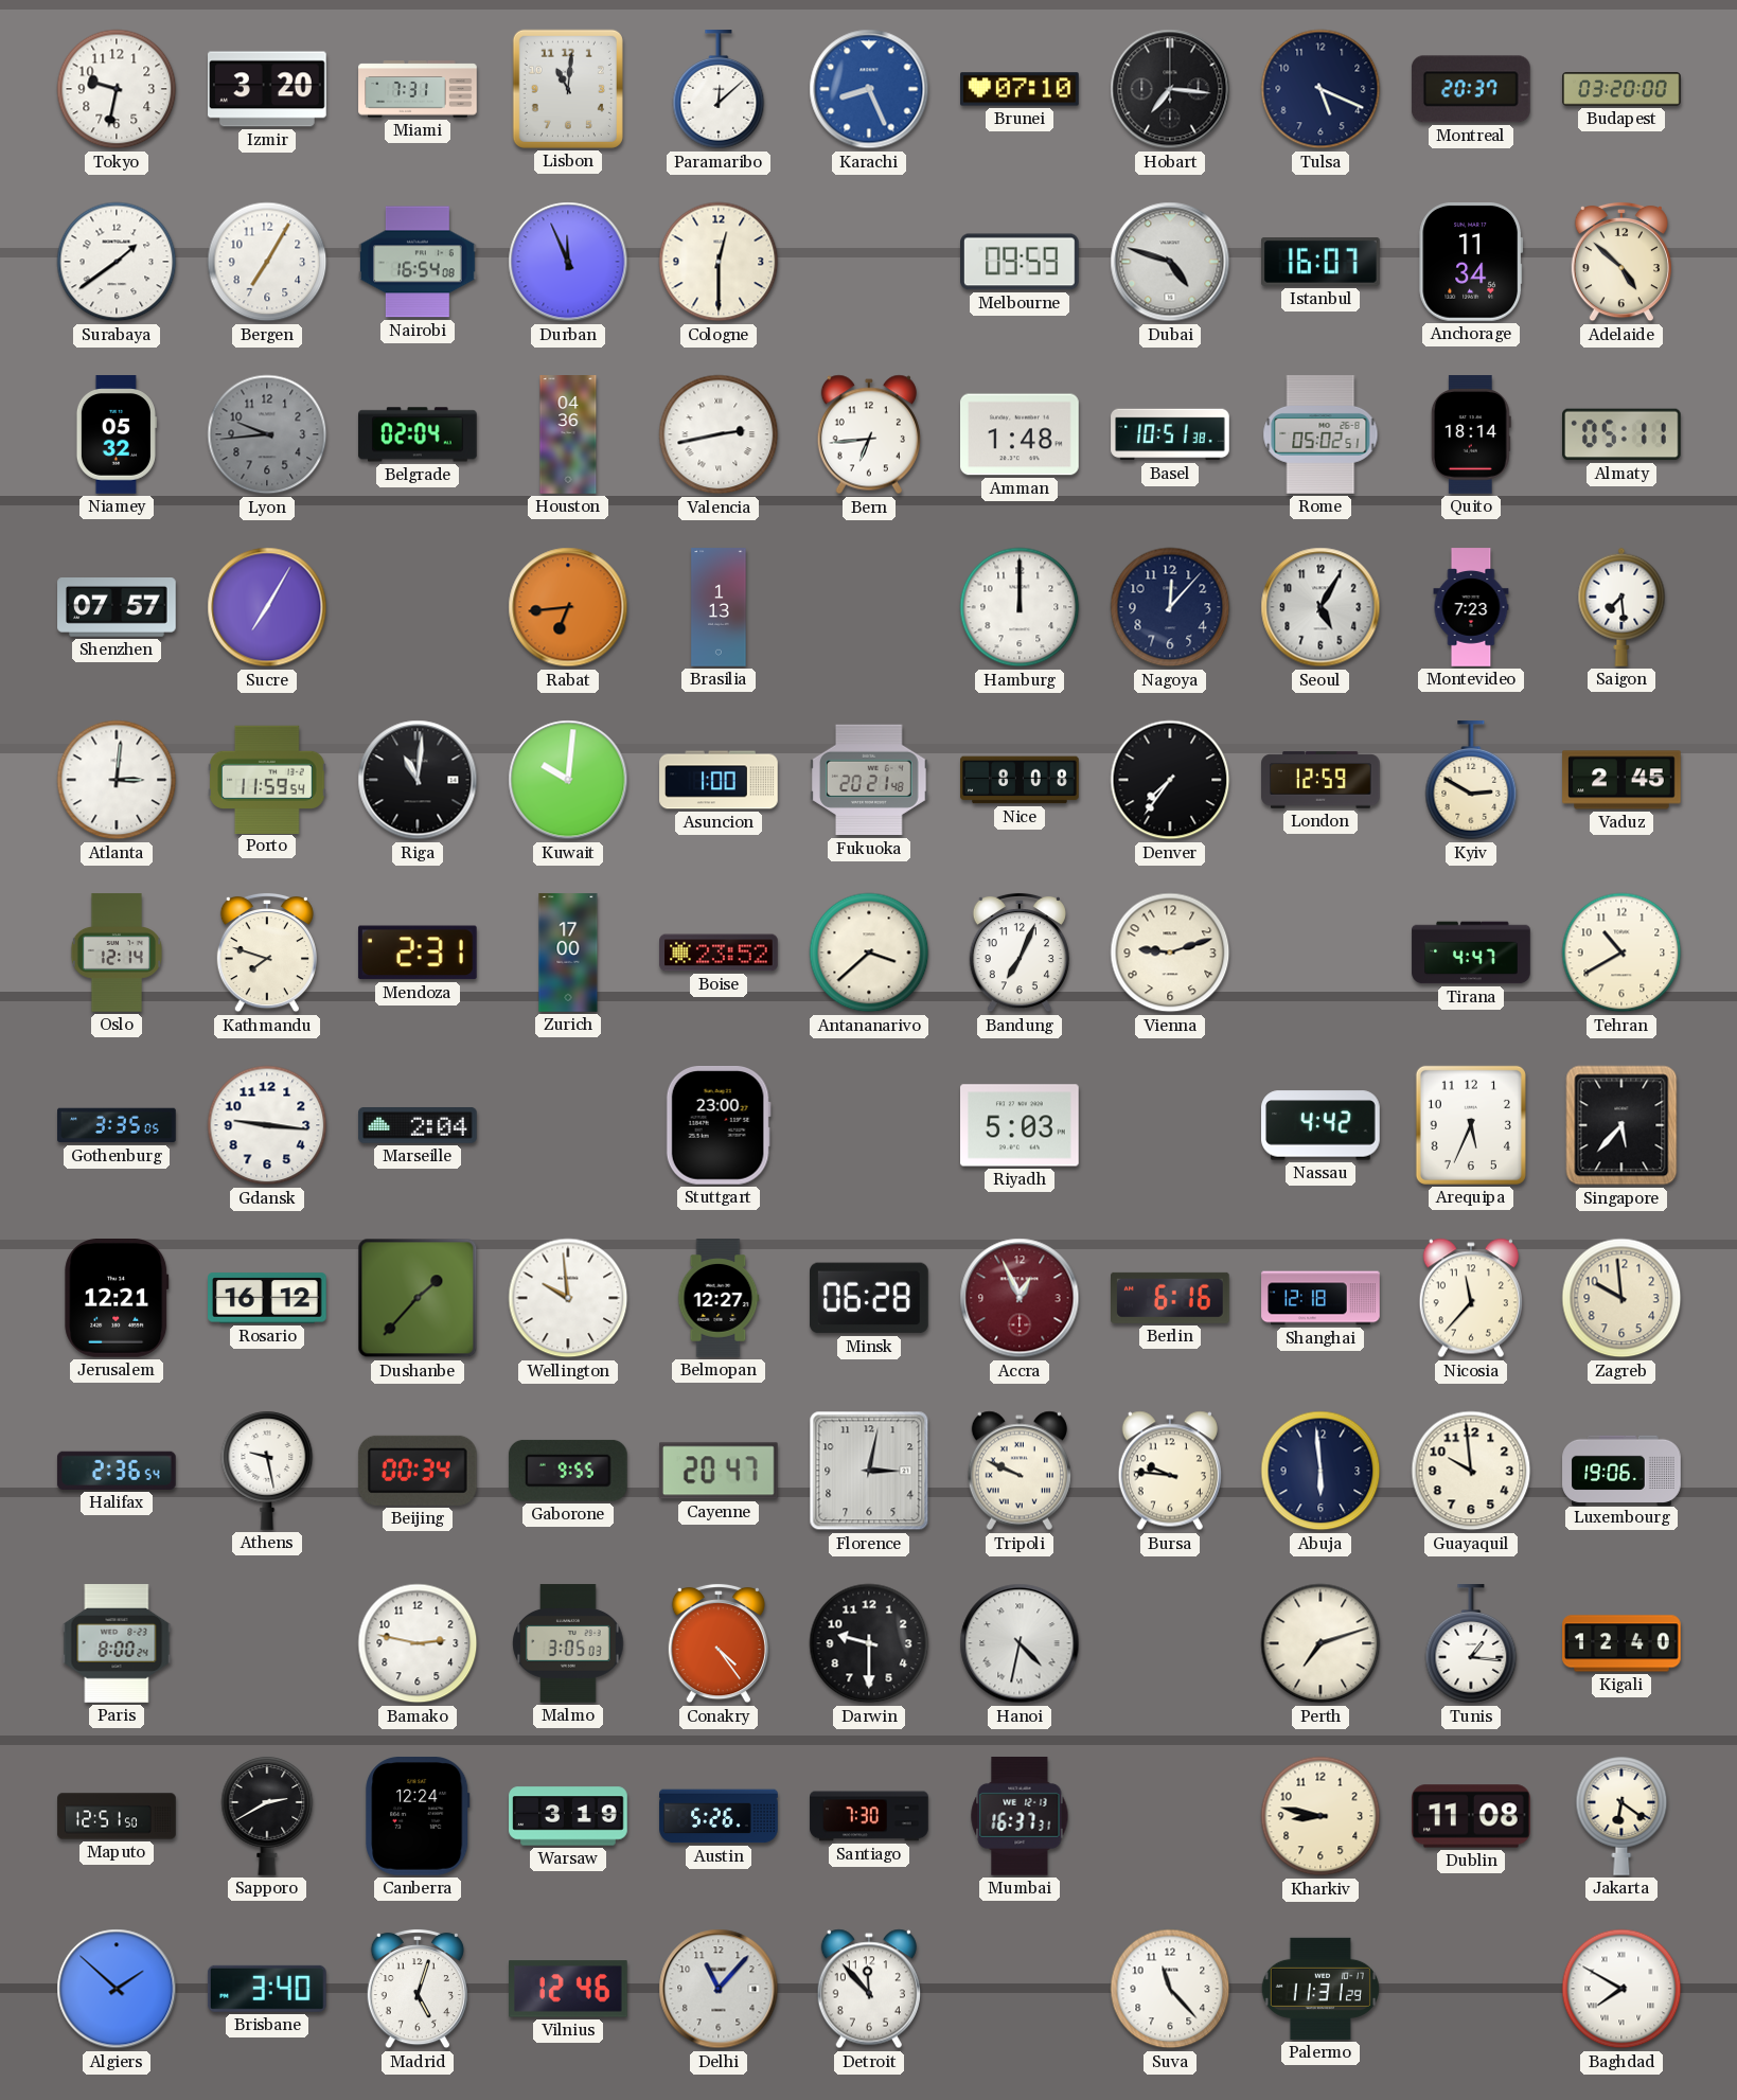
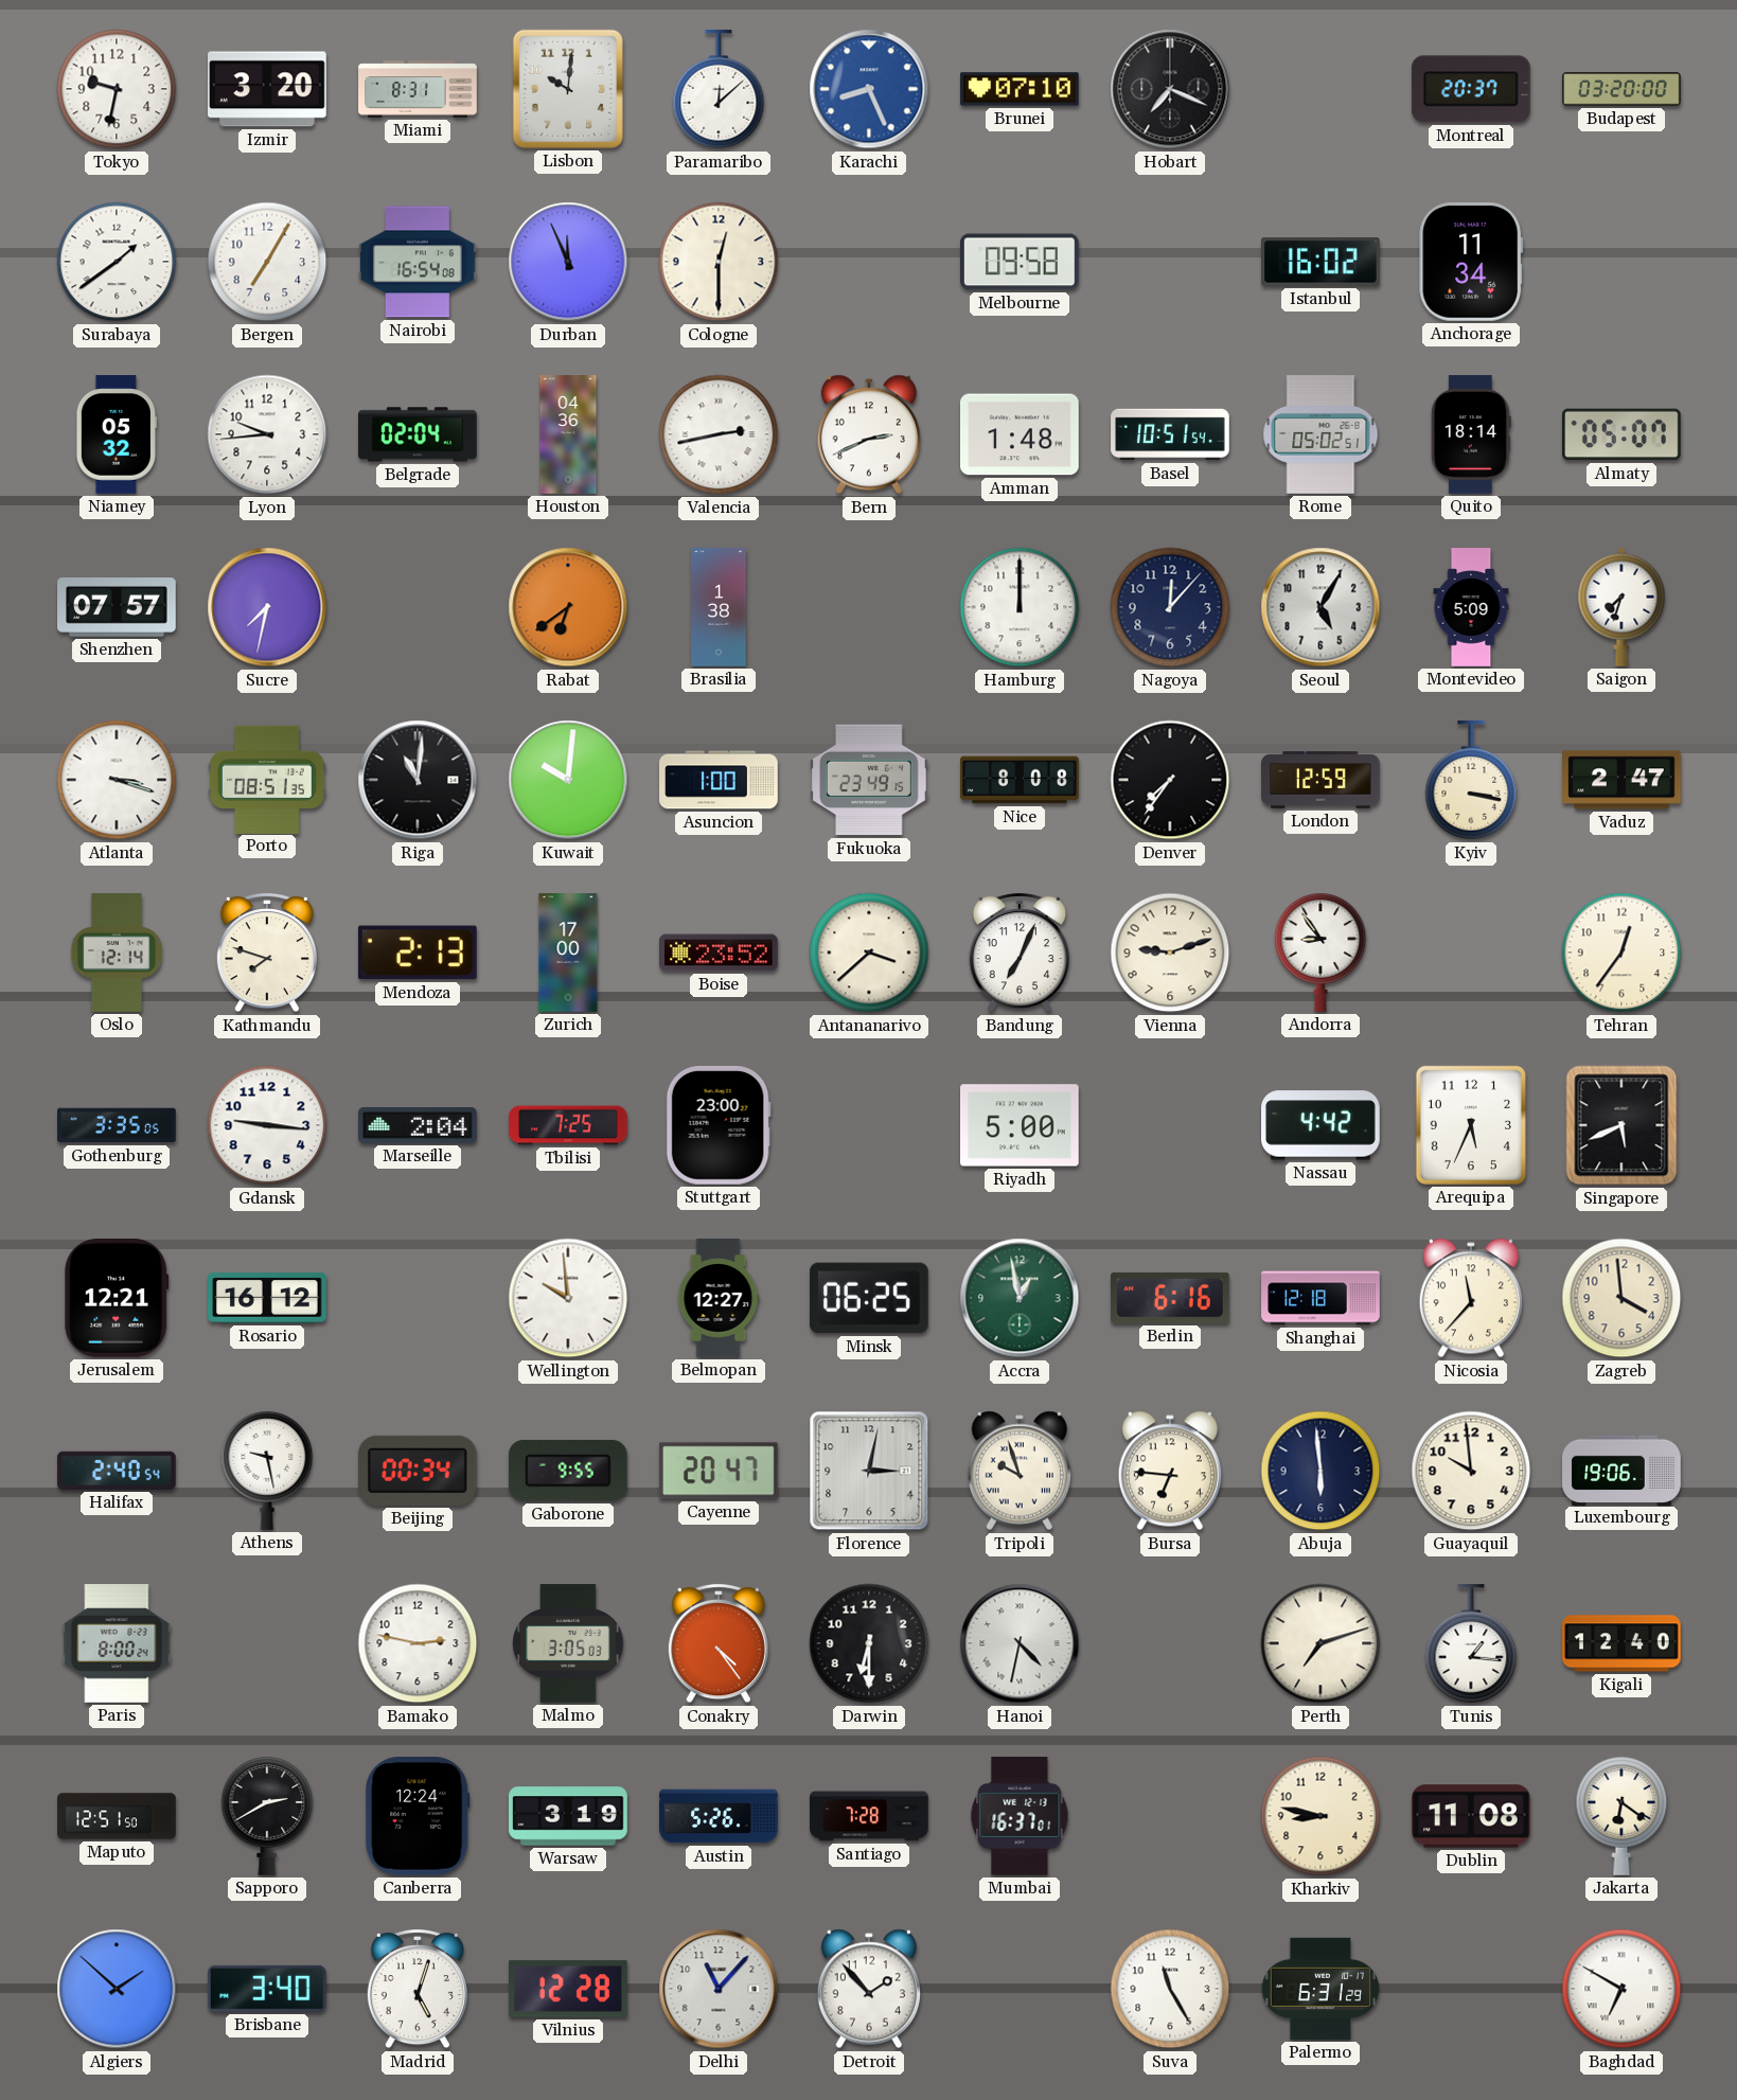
Miami: 7:31 -> 8:31 (418, 89)
Lisbon: 11:01 -> 10:01 (568, 89)
Hobart: 7:16 -> 7:19 (1170, 89)
Tulsa: 5:19 -> none (1321, 89)
Melbourne: 09:59 -> 09:58 (1021, 262)
Dubai: 4:48 -> none (1170, 262)
Istanbul: 16:07 -> 16:02 (1322, 263)
Adelaide: 4:52 -> none (1621, 262)
Lyon dial: grey -> white (267, 434)
Bern: 6:44 -> 2:41 (869, 434)
Basel: 10:51:38 -> 10:51:54 (1170, 434)
Almaty: 05:11 -> 05:07 (1623, 434)
Sucre: 7:05 -> 7:32 (267, 607)
Rabat: 6:44 -> 6:39 (568, 607)
Brasilia: 1:13 -> 1:38 (719, 607)
Montevideo: 7:23 -> 5:09 (1471, 607)
Saigon: 7:29 -> 7:33 (1621, 607)
Atlanta: 3:01 -> 3:18 (117, 780)
Porto: 11:59 -> 08:51 (268, 779)
Fukuoka: 20:21 -> 23:49 (870, 780)
Kyiv: 2:50 -> 3:17 (1471, 781)
Vaduz: 2:45 -> 2:47 (1621, 780)
Mendoza: 2:31 -> 2:13 (418, 953)
Andorra: none -> 8:54 (1321, 953)
Tirana: 4:47 -> none (1471, 953)
Tehran: 10:40 -> 12:36 (1621, 953)
Tbilisi: none -> 7:25 (568, 1125)
Riyadh: 5:03 -> 5:00 (1021, 1125)
Singapore: 5:37 -> 5:41 (1621, 1125)
Dushanbe: 1:37 -> none (418, 1298)
Minsk: 06:28 -> 06:25 (870, 1298)
Accra: 12:56 -> 12:58 (1020, 1298)
Accra dial: burgundy -> green (1020, 1298)
Zagreb: 9:59 -> 3:59 (1621, 1298)
Halifax: 2:36 -> 2:40 (117, 1471)
Tripoli: 9:49 -> 9:57 (1020, 1471)
Bursa: 9:46 -> 6:46 (1170, 1471)
Darwin: 9:30 -> 6:30 (869, 1643)
Santiago: 7:30 -> 7:28 (869, 1816)
Mumbai: 16:37:31 -> 16:37:01 (1020, 1817)
Vilnius: 12:46 -> 12:28 (569, 1989)
Detroit: 11:53 -> 1:53 (869, 1989)
Suva: 11:23 -> 11:25 (1170, 1989)
Palermo: 11:31 -> 6:31 (1321, 1989)
Baghdad: 7:50 -> 6:50 (1621, 1989)
